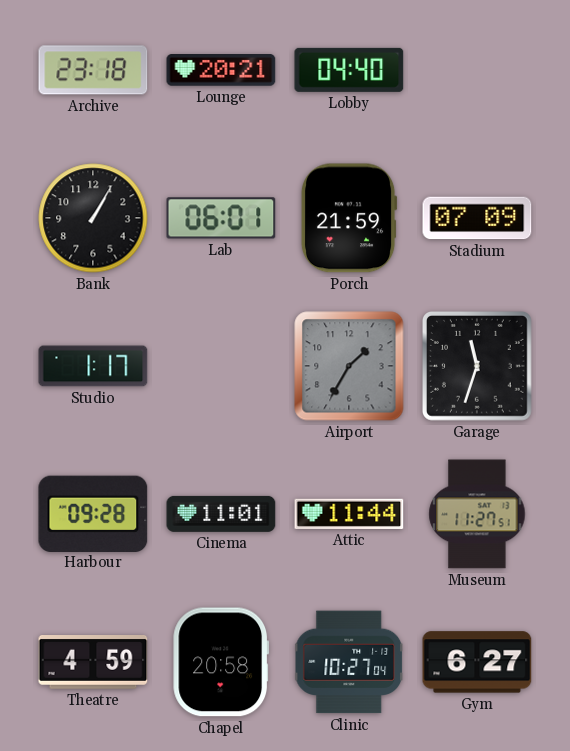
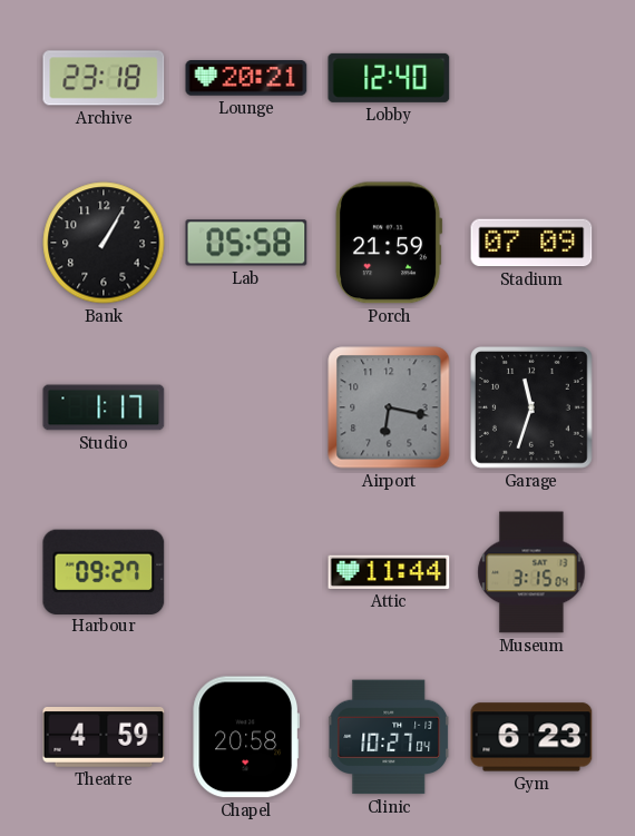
Lobby: 04:40 -> 12:40 (389, 78)
Lab: 06:01 -> 05:58 (246, 243)
Airport: 1:35 -> 6:17 (389, 407)
Harbour: 09:28 -> 09:27 (104, 571)
Cinema: 11:01 -> none (221, 514)
Museum: 11:27 -> 3:15 (531, 572)
Gym: 6:27 -> 6:23 (531, 737)
